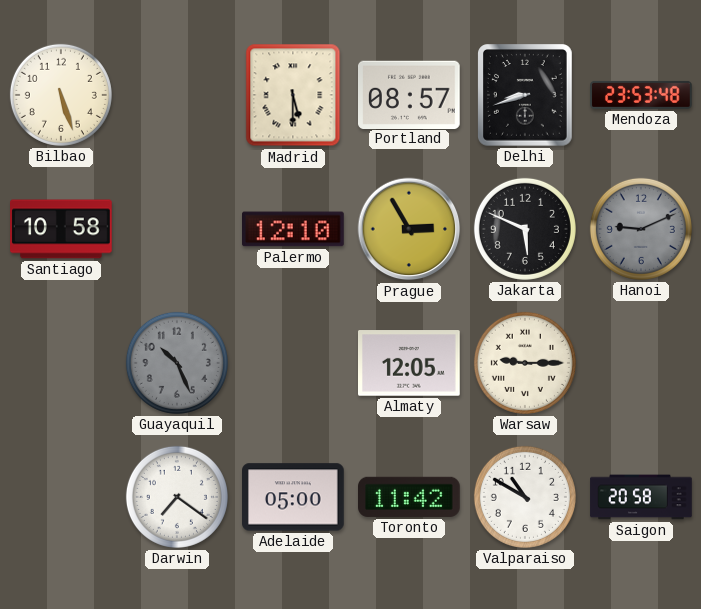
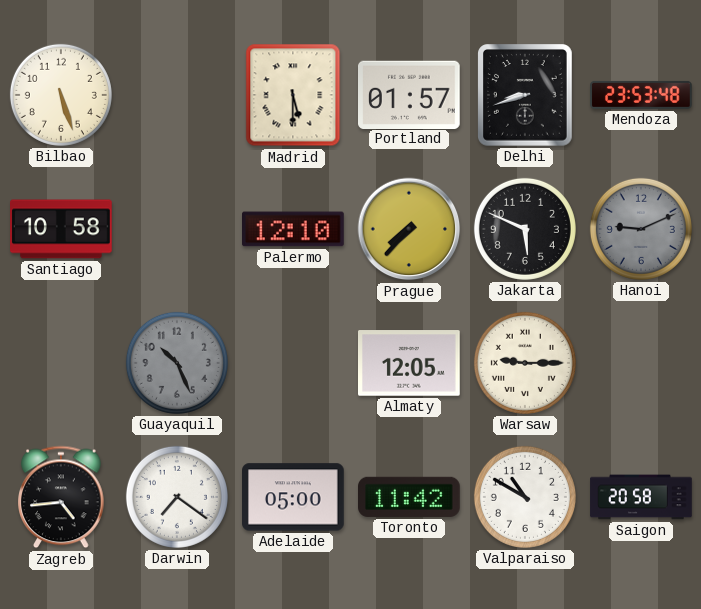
Portland: 08:57 -> 01:57 (410, 94)
Prague: 2:55 -> 7:37 (409, 229)
Zagreb: none -> 4:44 (61, 497)
